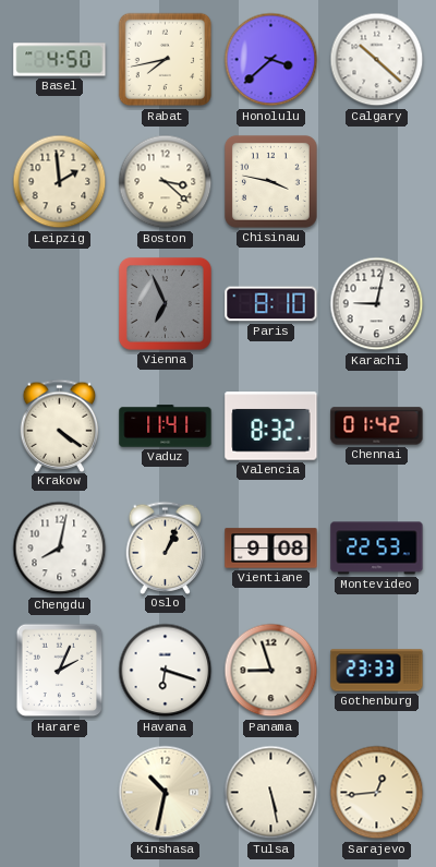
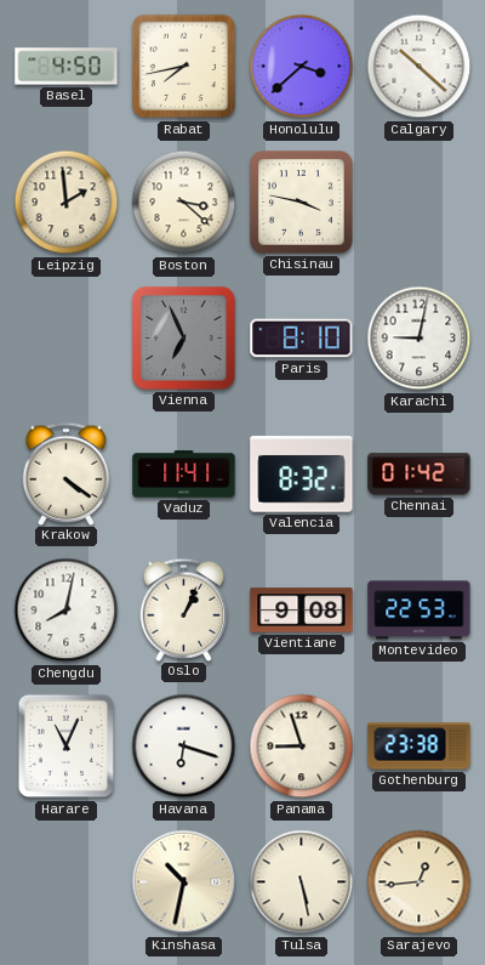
Harare: 2:04 -> 11:04 (67, 747)
Gothenburg: 23:33 -> 23:38 (420, 747)
